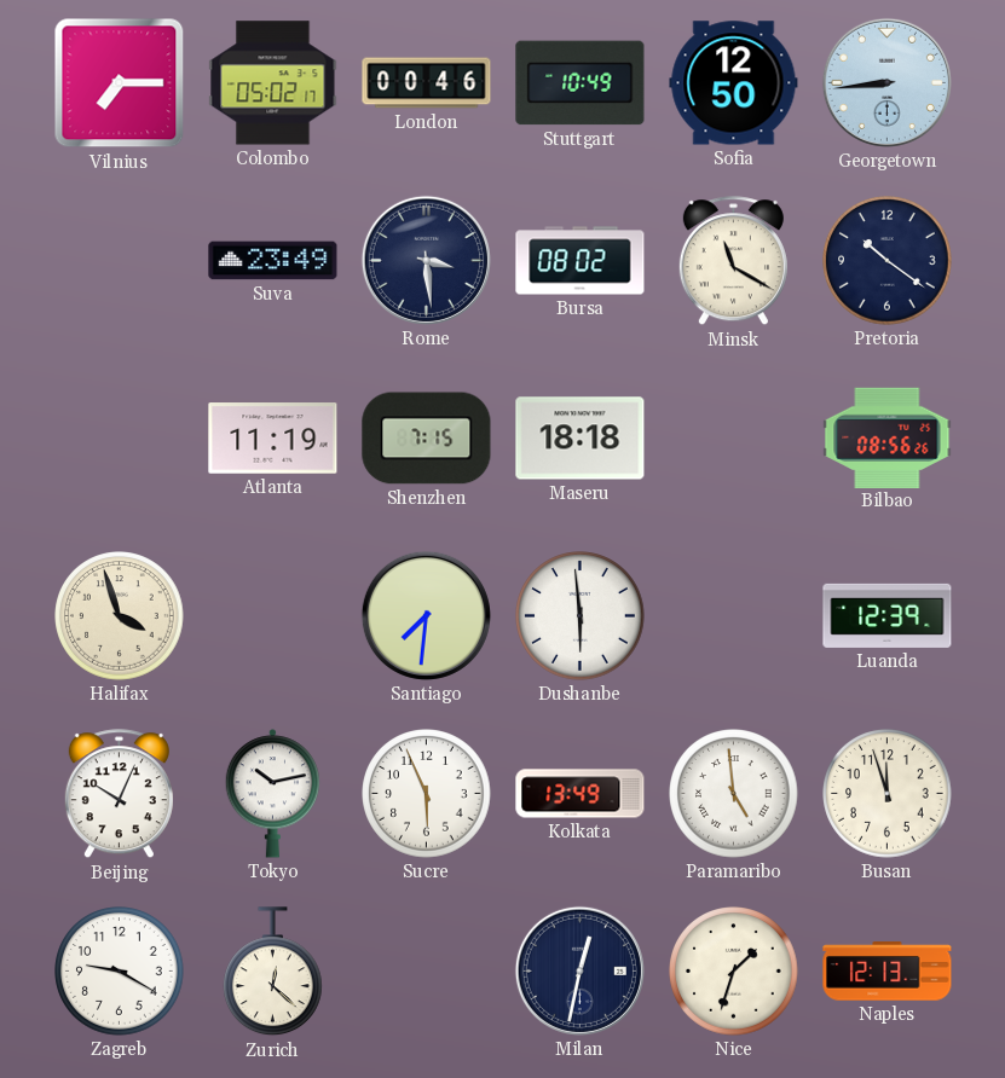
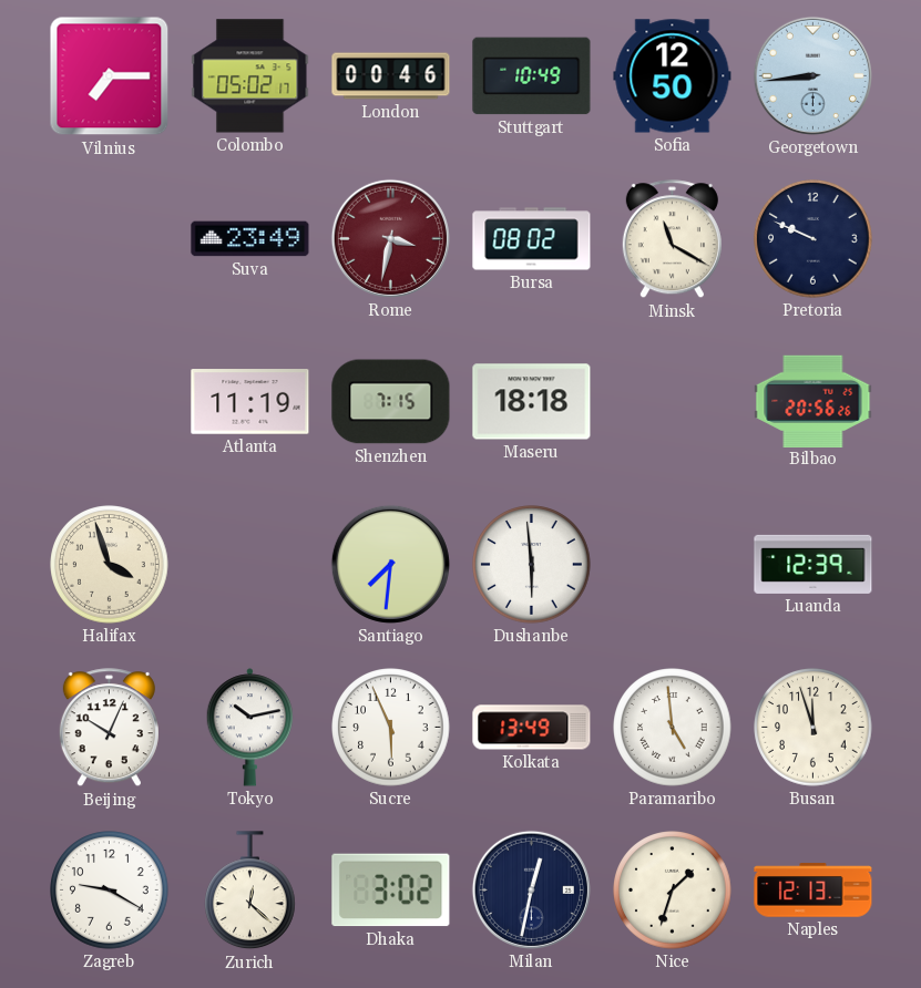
Rome: 3:29 -> 3:32 (390, 238)
Rome dial: navy -> burgundy (390, 238)
Pretoria: 10:21 -> 9:49 (813, 239)
Bilbao: 08:56 -> 20:56 (813, 401)
Dhaka: none -> 3:02 (391, 891)
